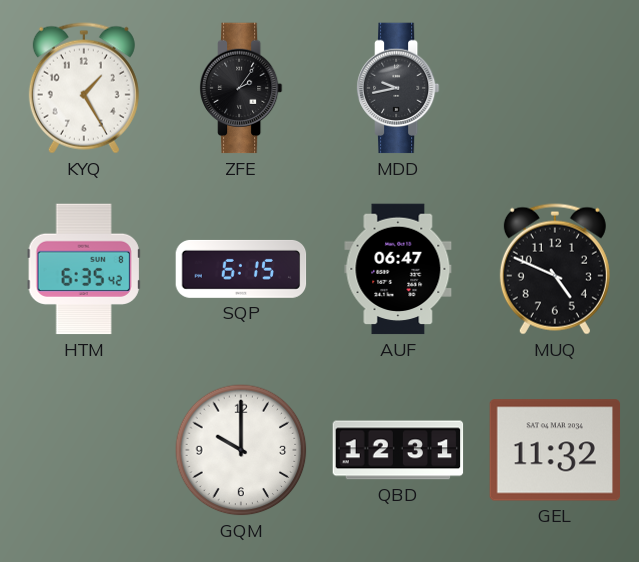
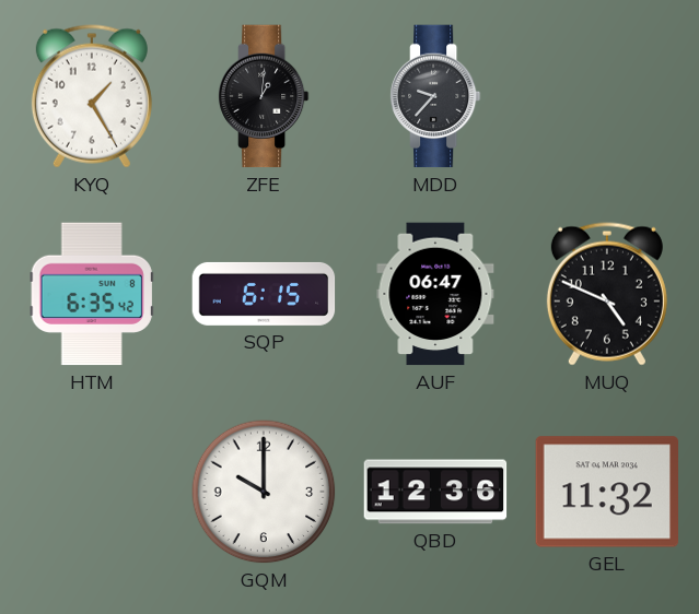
ZFE: 2:06 -> 1:01 (264, 96)
MDD: 9:43 -> 9:37 (435, 96)
QBD: 12:31 -> 12:36 (435, 492)
